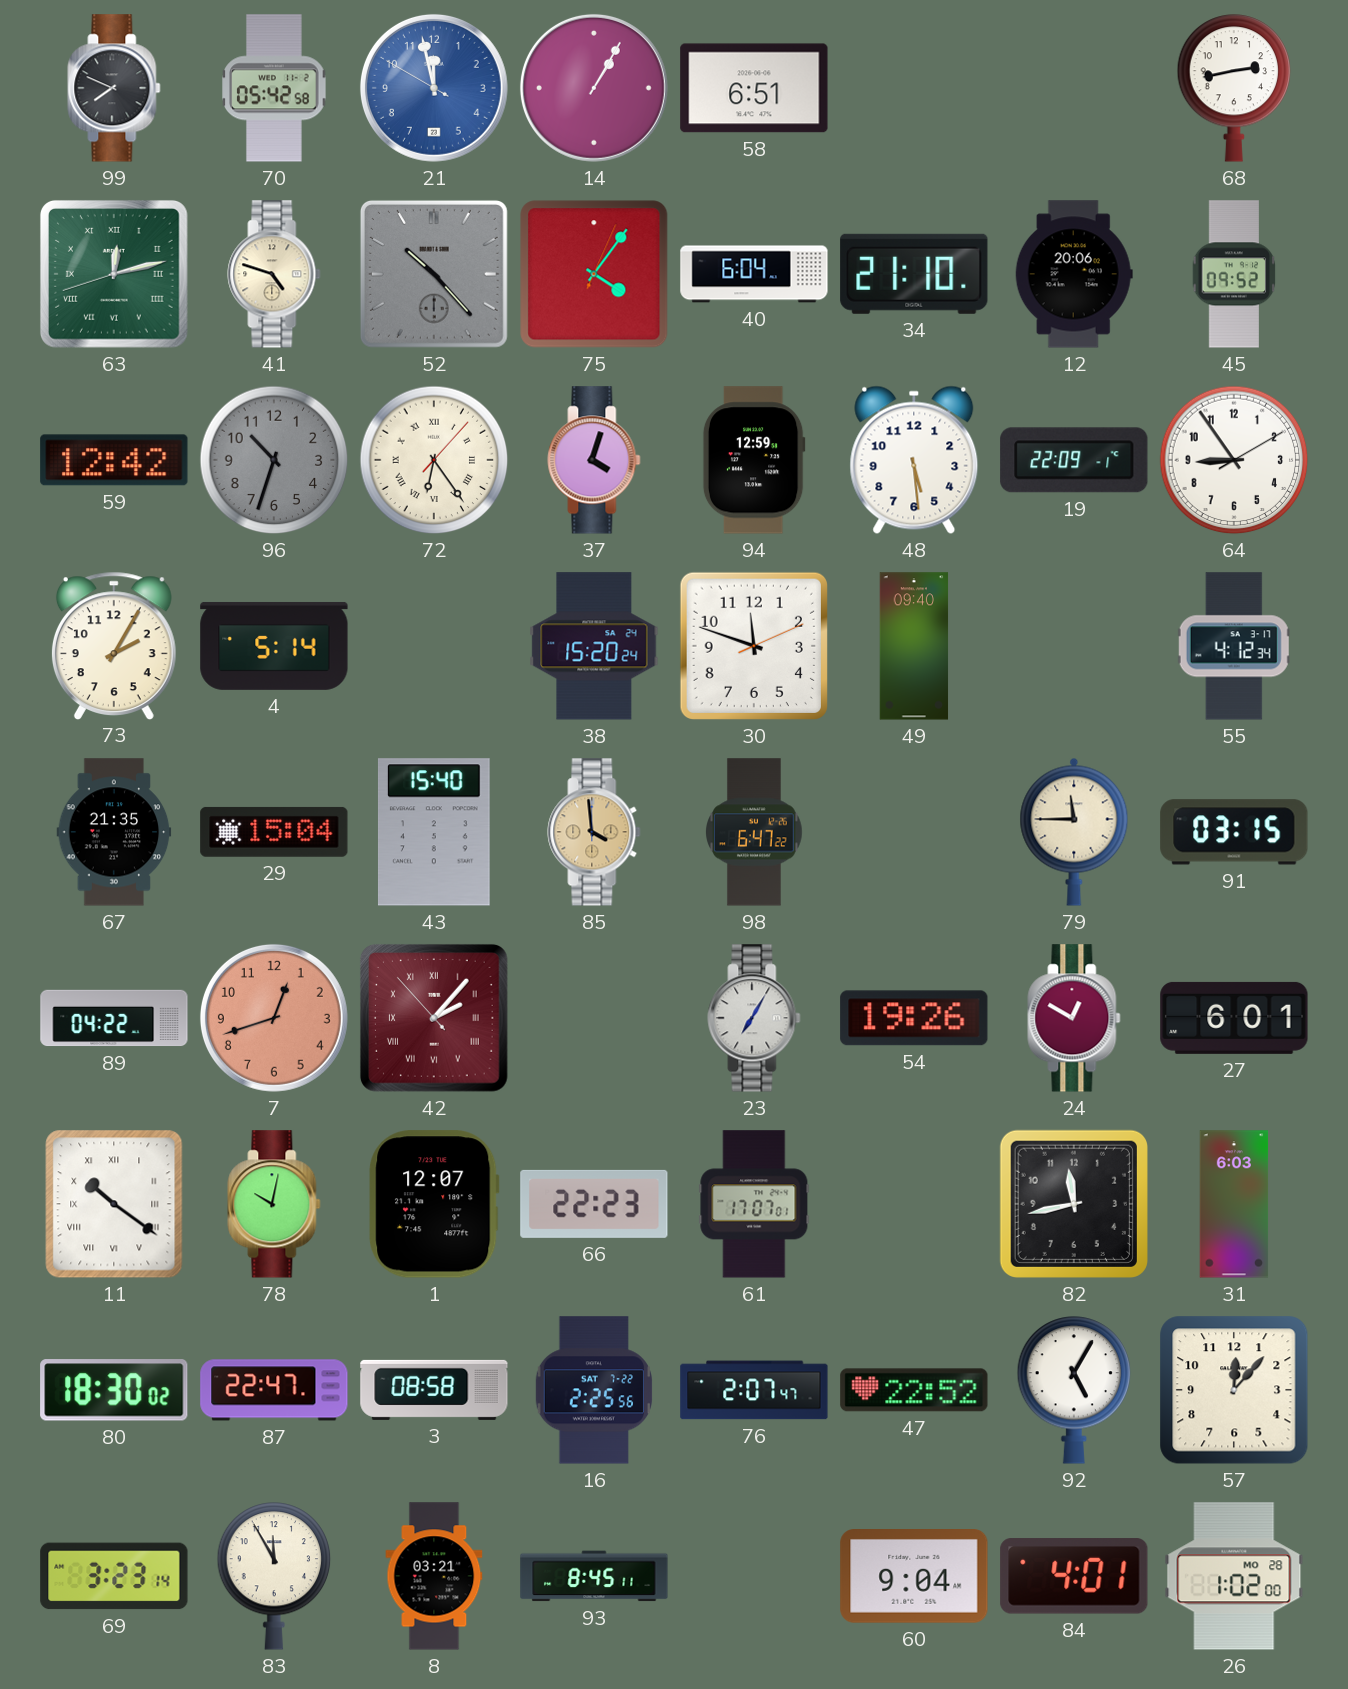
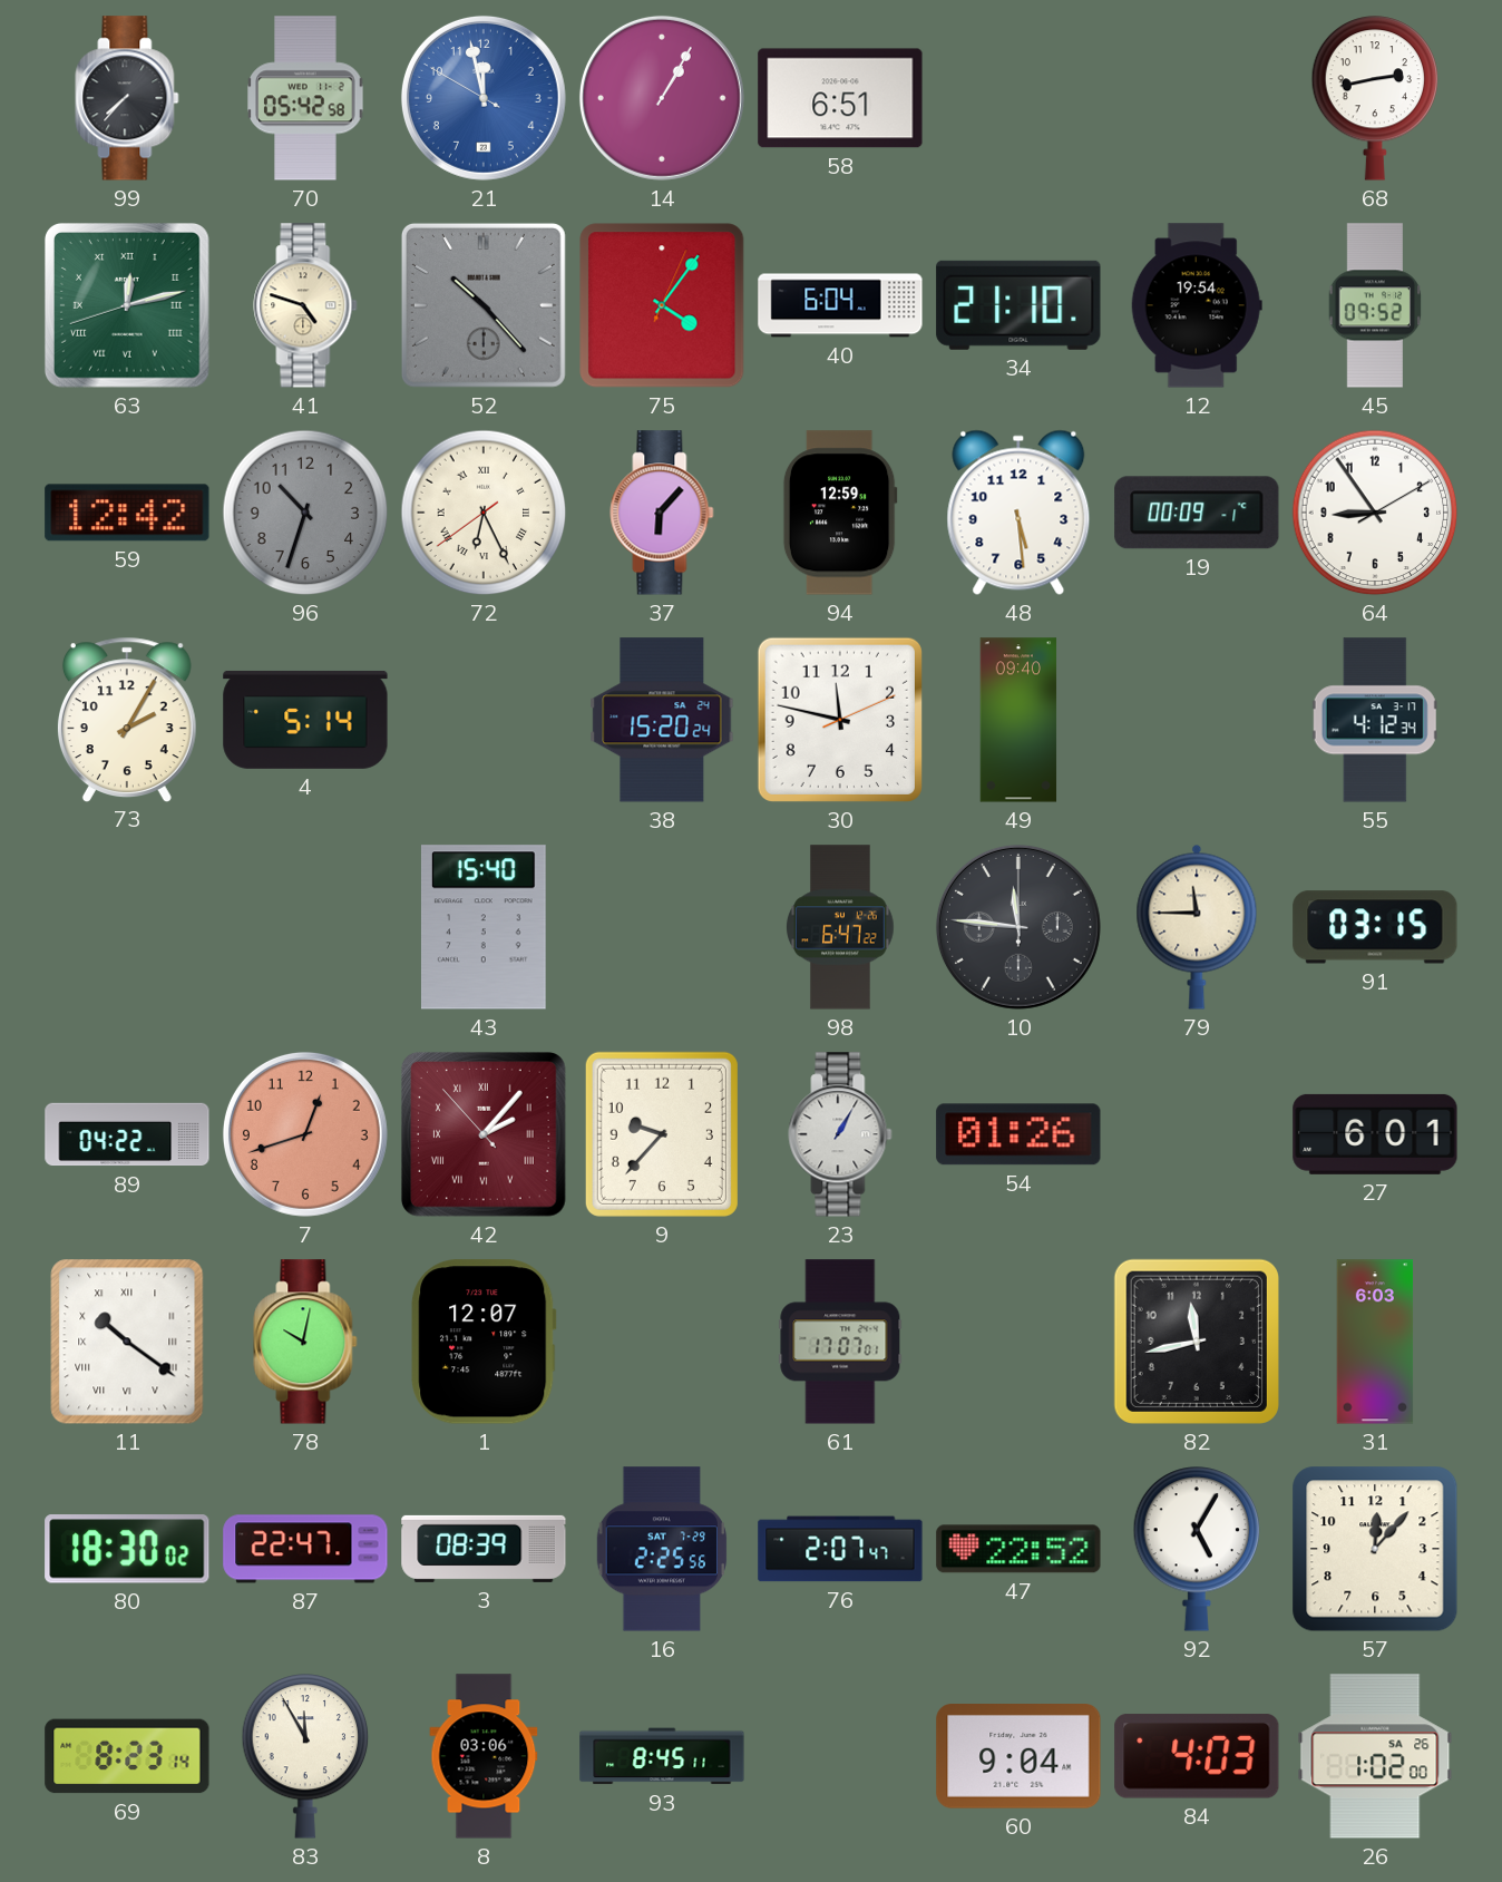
99: 7:49 -> 7:37 (127, 98)
12: 20:06 -> 19:54 (1197, 305)
72: 6:24 -> 6:25 (484, 513)
37: 4:03 -> 6:07 (662, 513)
19: 22:09 -> 00:09 (1197, 513)
30: 11:48 -> 11:47 (840, 720)
67: 21:35 -> none (114, 832)
29: 15:04 -> none (274, 832)
85: 3:59 -> none (594, 832)
10: none -> 11:46 (1018, 927)
9: none -> 9:37 (662, 1134)
23: 7:05 -> 1:05 (840, 1134)
54: 19:26 -> 01:26 (1018, 1134)
24: 12:50 -> none (1074, 1018)
66: 22:23 -> none (594, 1204)
3: 08:58 -> 08:39 (484, 1549)
16 date: SAT 7-22 -> SAT 7-29 (661, 1549)
69: 3:23 -> 8:23 (127, 1756)
8: 03:21 -> 03:06 (484, 1756)
84: 4:01 -> 4:03 (1197, 1756)
26 date: MO 28 -> SA 26 (1375, 1756)
